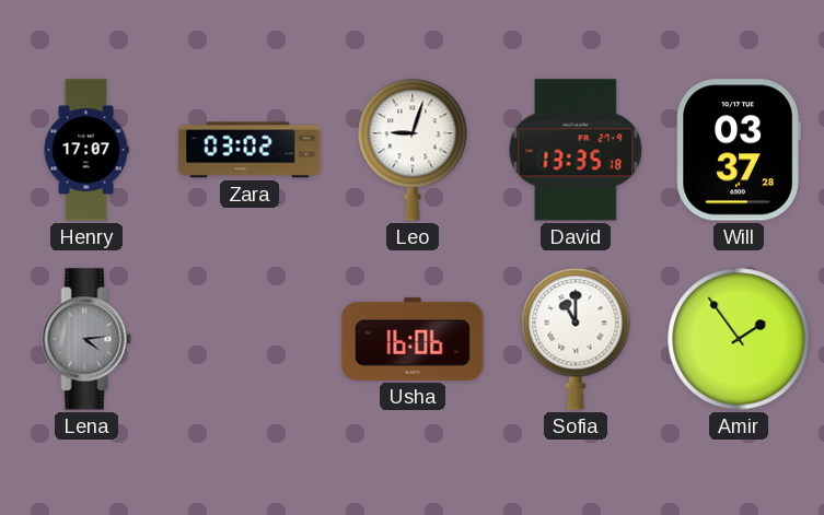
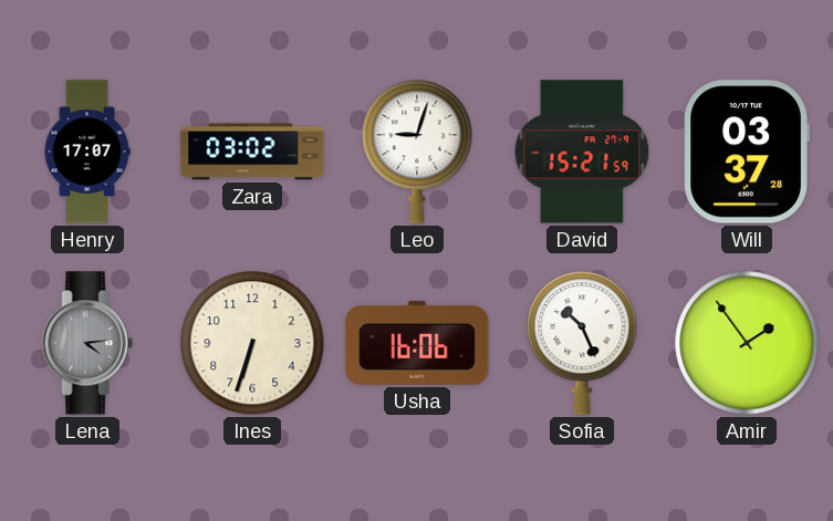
David: 13:35 -> 15:21 (582, 152)
Ines: none -> 6:33 (252, 343)
Sofia: 11:00 -> 10:26 (582, 343)
